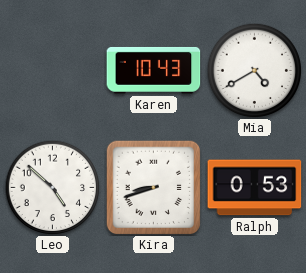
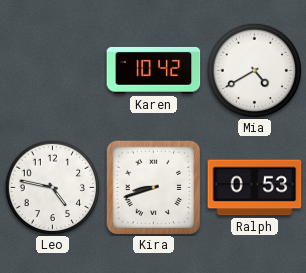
Karen: 10:43 -> 10:42 (154, 70)
Leo: 4:52 -> 4:47 (52, 187)
